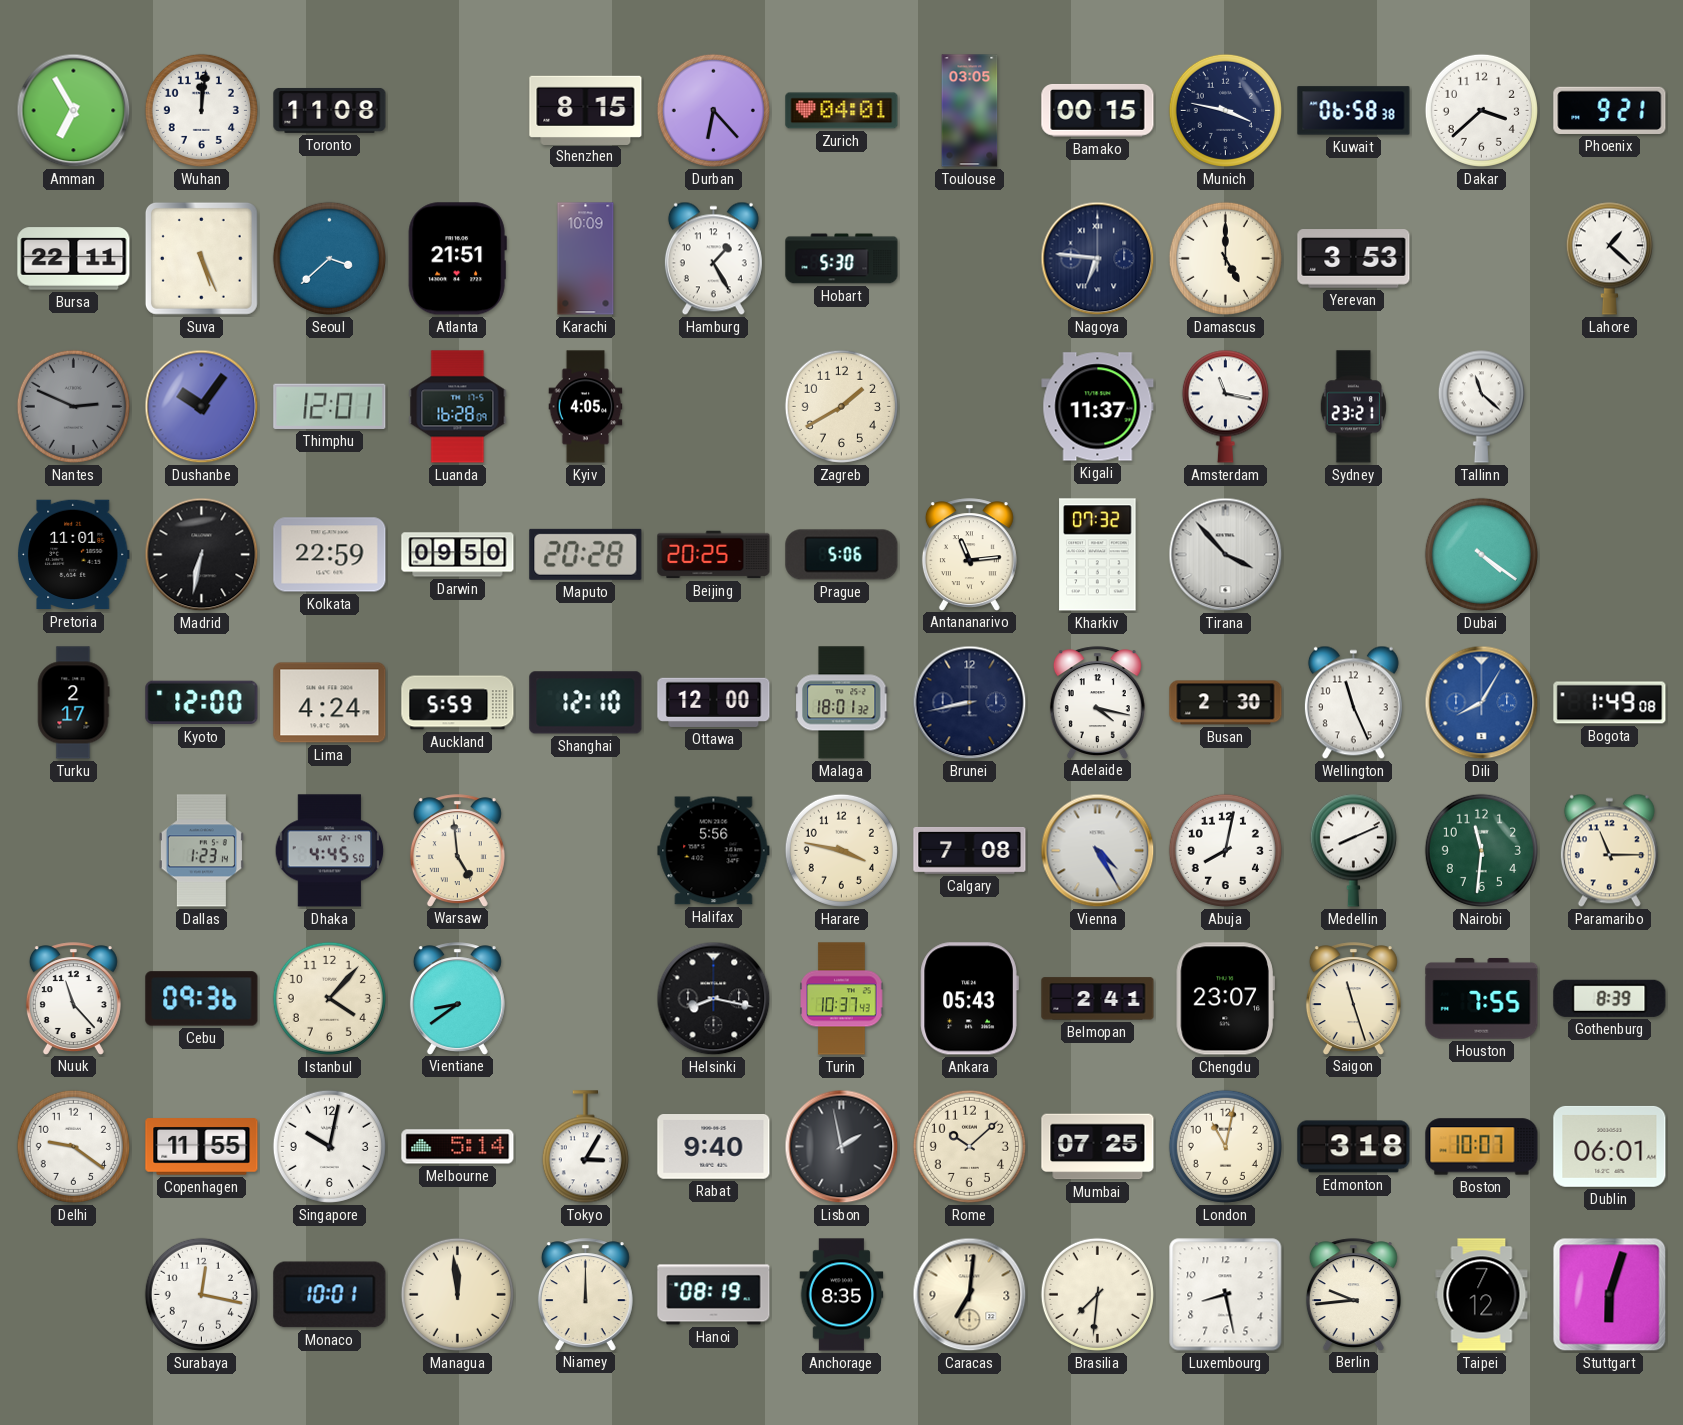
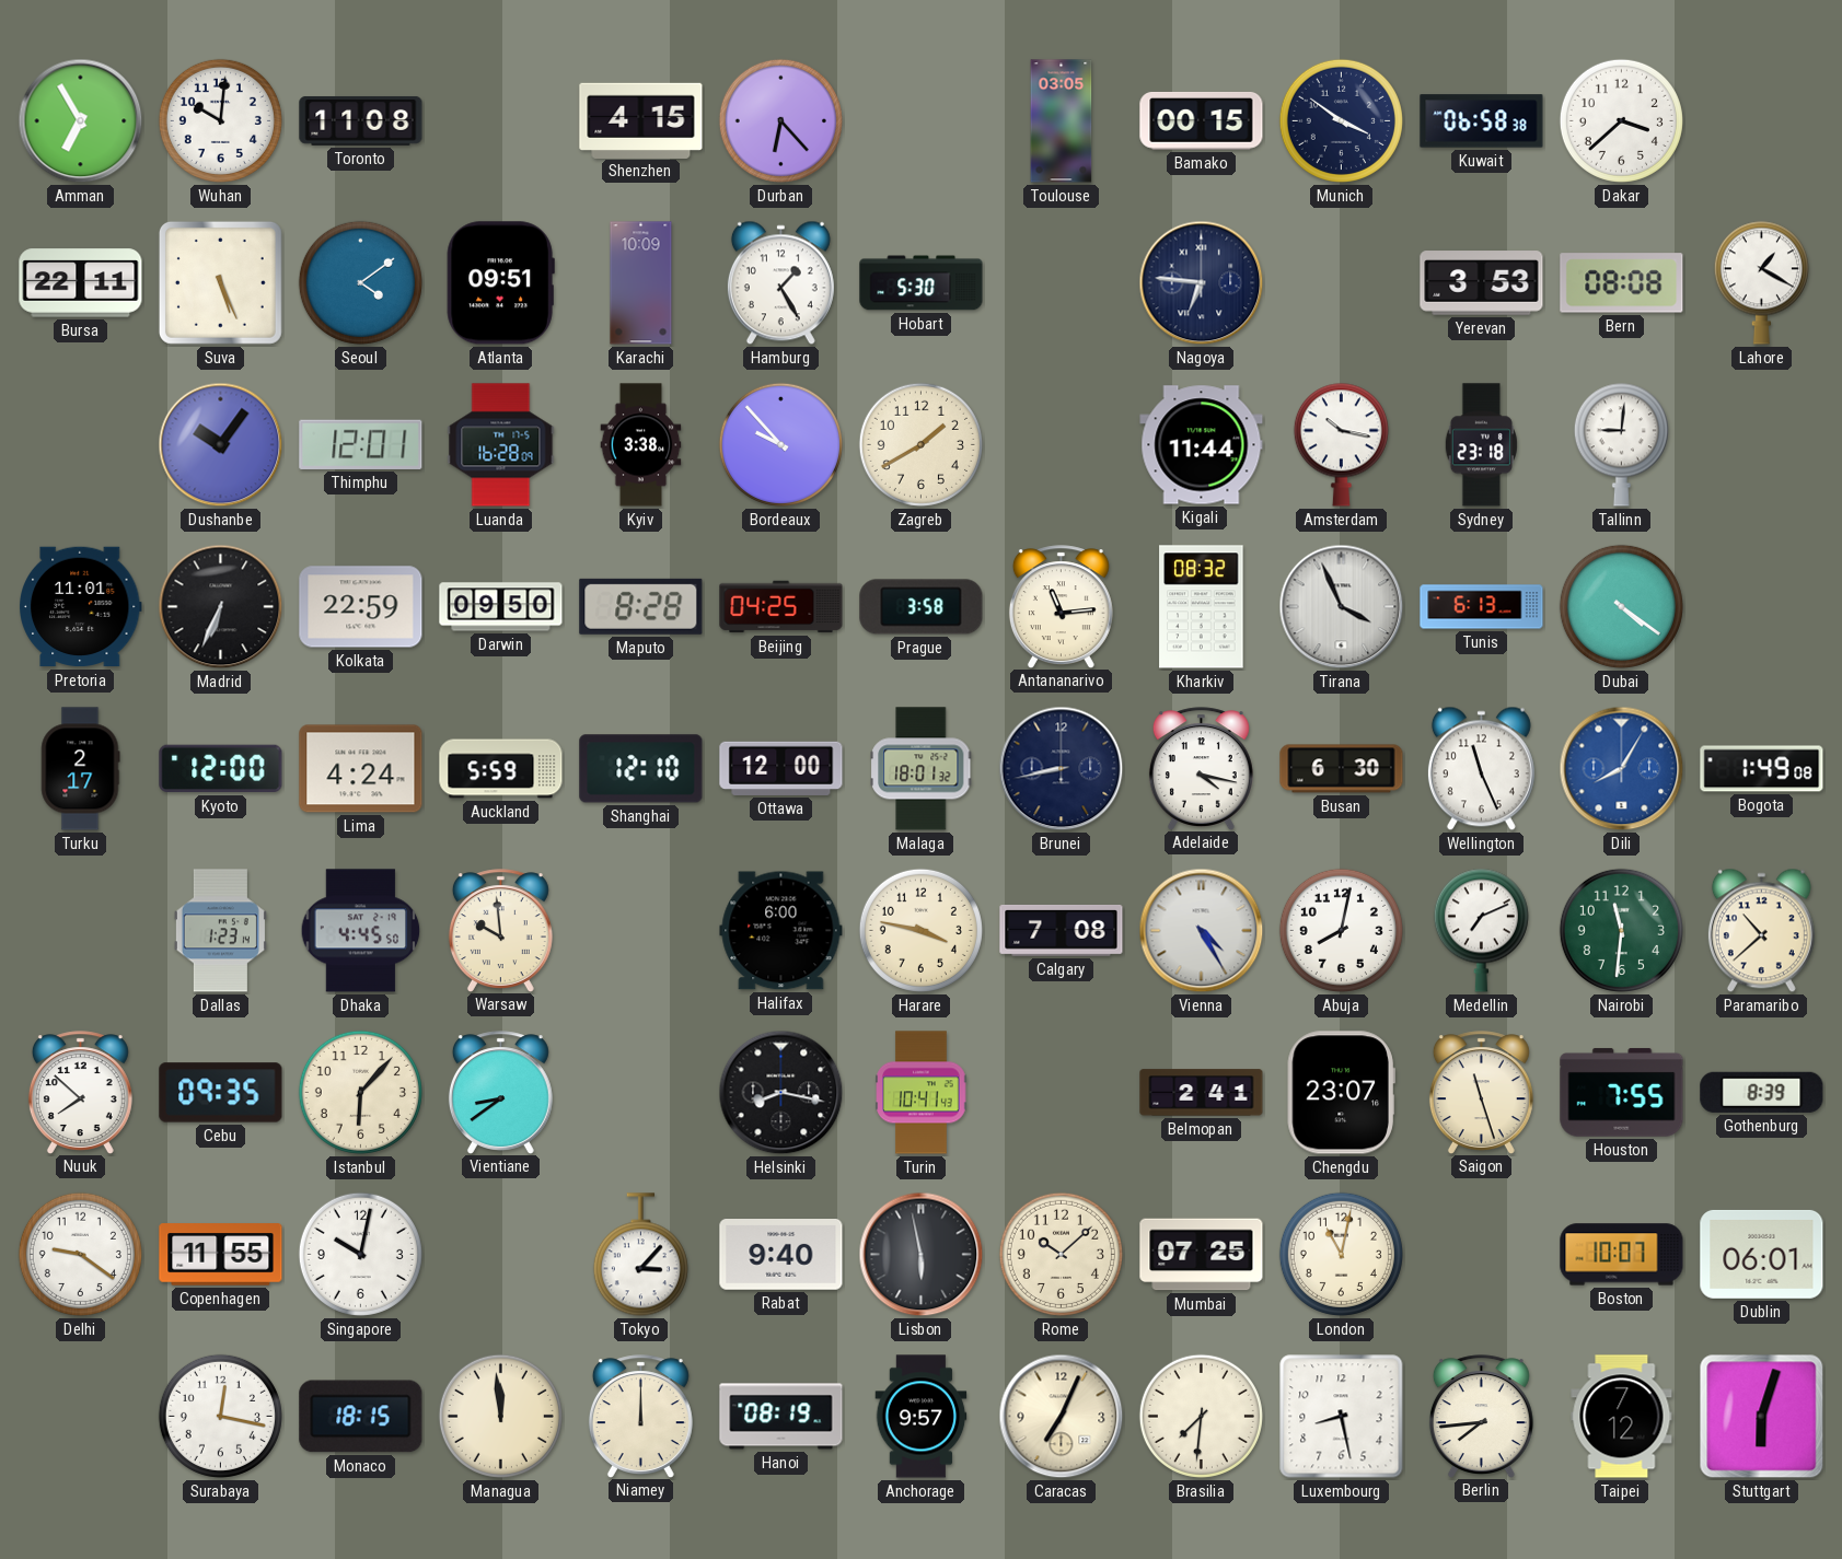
Wuhan: 12:01 -> 10:01 (220, 120)
Shenzhen: 8:15 -> 4:15 (641, 120)
Zurich: 04:01 -> none (842, 111)
Munich: 3:47 -> 3:51 (1341, 120)
Phoenix: 9:21 -> none (1610, 110)
Seoul: 3:38 -> 4:09 (360, 282)
Atlanta: 21:51 -> 09:51 (500, 283)
Damascus: 5:00 -> none (1225, 258)
Bern: none -> 08:08 (1622, 283)
Lahore: 1:22 -> 1:20 (1761, 282)
Nantes: 2:49 -> none (73, 406)
Kyiv: 4:05 -> 3:38 (641, 445)
Bordeaux: none -> 9:53 (780, 444)
Kigali: 11:37 -> 11:44 (1202, 445)
Amsterdam: 11:17 -> 10:17 (1341, 444)
Sydney: 23:21 -> 23:18 (1481, 445)
Tallinn: 11:22 -> 9:01 (1621, 444)
Madrid: 6:32 -> 6:34 (221, 607)
Maputo: 20:28 -> 8:28 (641, 606)
Beijing: 20:25 -> 04:25 (781, 607)
Prague: 5:06 -> 3:58 (922, 607)
Kharkiv: 07:32 -> 08:32 (1202, 607)
Tirana: 3:53 -> 3:56 (1342, 607)
Tunis: none -> 6:13 (1482, 607)
Busan: 2:30 -> 6:30 (1342, 769)
Warsaw: 4:59 -> 9:59 (500, 930)
Halifax: 5:56 -> 6:00 (781, 931)
Medellin: 8:11 -> 7:11 (1481, 930)
Paramaribo: 11:15 -> 10:38 (1761, 931)
Nuuk: 11:23 -> 7:52 (80, 1092)
Cebu: 09:36 -> 09:35 (221, 1093)
Istanbul: 4:07 -> 6:07 (360, 1092)
Turin: 10:37 -> 10:41 (922, 1093)
Ankara: 05:43 -> none (969, 999)
Melbourne: 5:14 -> none (458, 1147)
Tokyo: 3:05 -> 3:07 (640, 1255)
Lisbon: 1:58 -> 5:58 (922, 1255)
Edmonton: 3:18 -> none (1354, 1147)
Monaco: 10:01 -> 18:15 (361, 1417)
Anchorage: 8:35 -> 9:57 (922, 1417)
Caracas: 7:01 -> 7:04 (1062, 1417)
Berlin: 9:44 -> 7:44 (1481, 1416)
